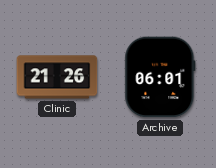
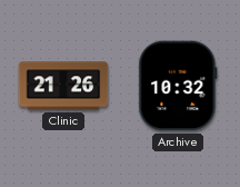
Archive: 06:01 -> 10:32 (178, 86)
